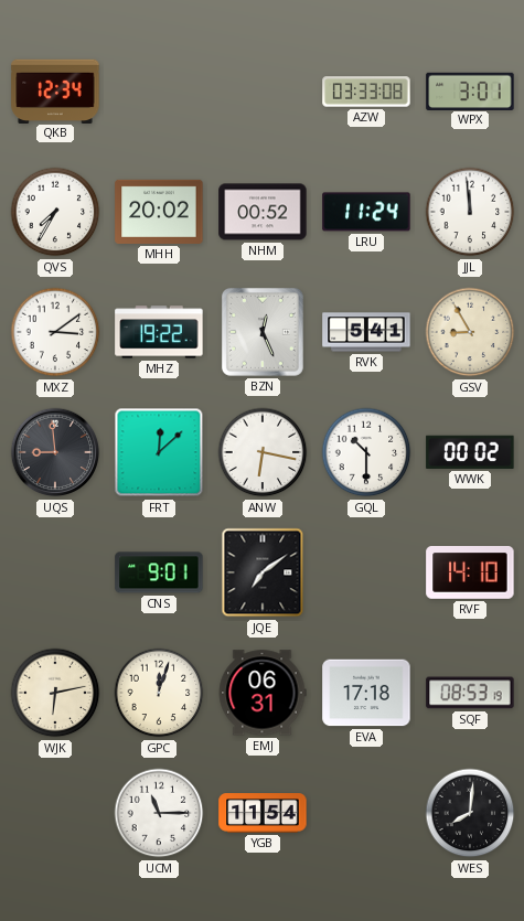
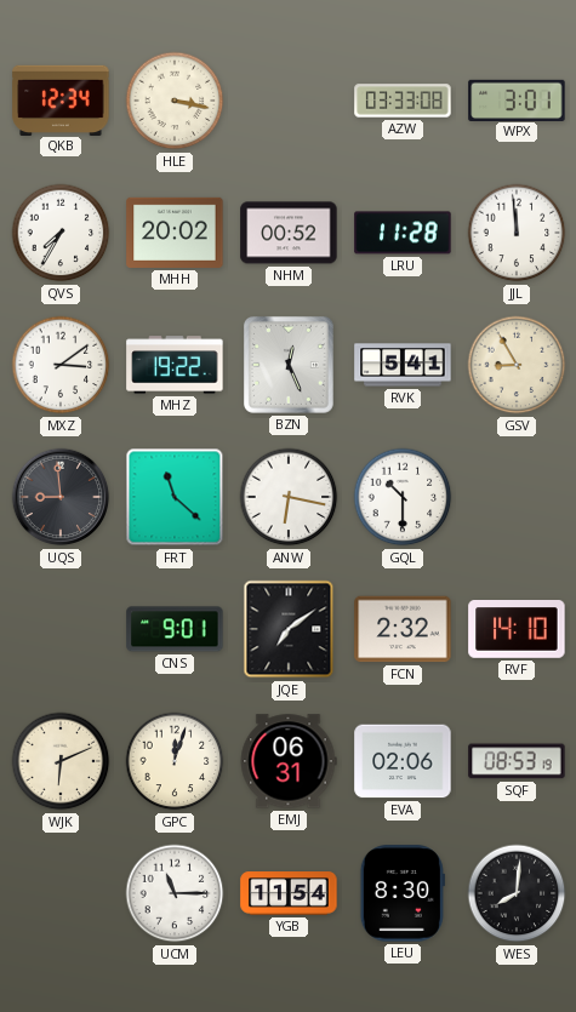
HLE: none -> 3:17 (175, 101)
LRU: 11:24 -> 11:28 (403, 233)
FRT: 12:08 -> 11:22 (175, 497)
WWK: 00:02 -> none (470, 452)
FCN: none -> 2:32 (403, 629)
WJK: 6:13 -> 6:11 (61, 761)
EVA: 17:18 -> 02:06 (403, 761)
LEU: none -> 8:30 (403, 893)
